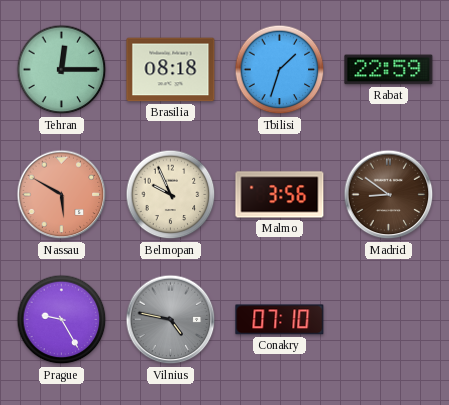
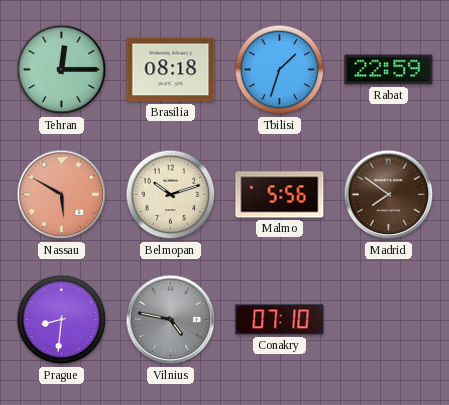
Belmopan: 9:56 -> 10:12 (171, 195)
Malmo: 3:56 -> 5:56 (280, 195)
Madrid: 8:51 -> 7:51 (389, 195)
Prague: 9:25 -> 8:31 (62, 320)
